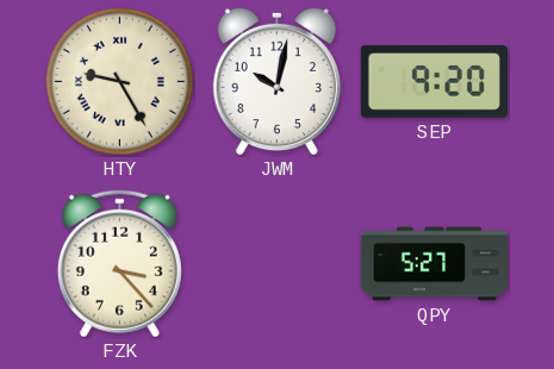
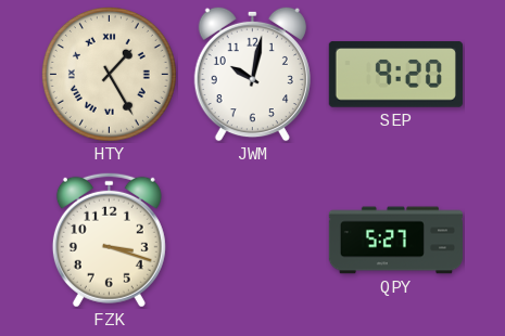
HTY: 9:25 -> 1:25 (109, 74)
FZK: 3:23 -> 3:18 (109, 240)
